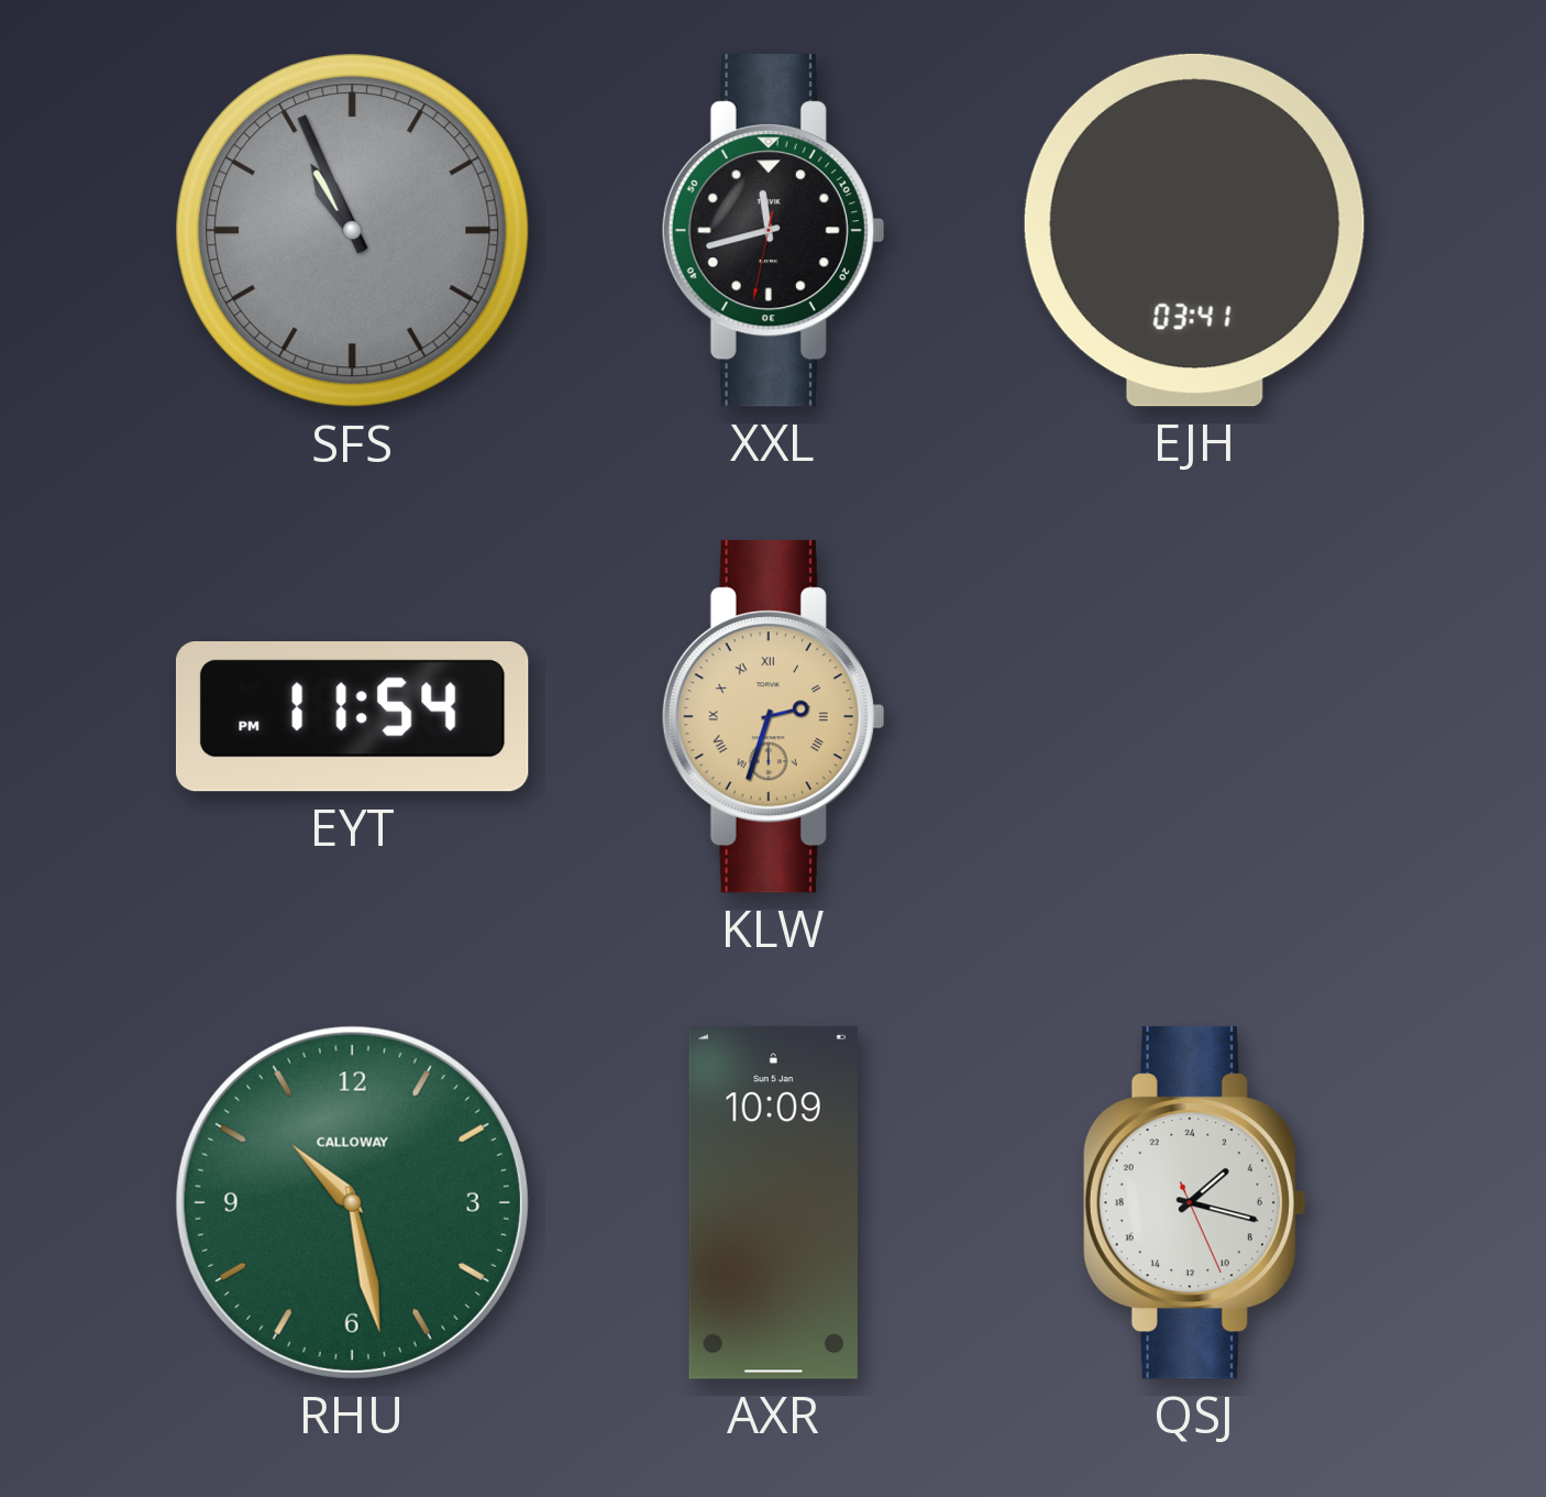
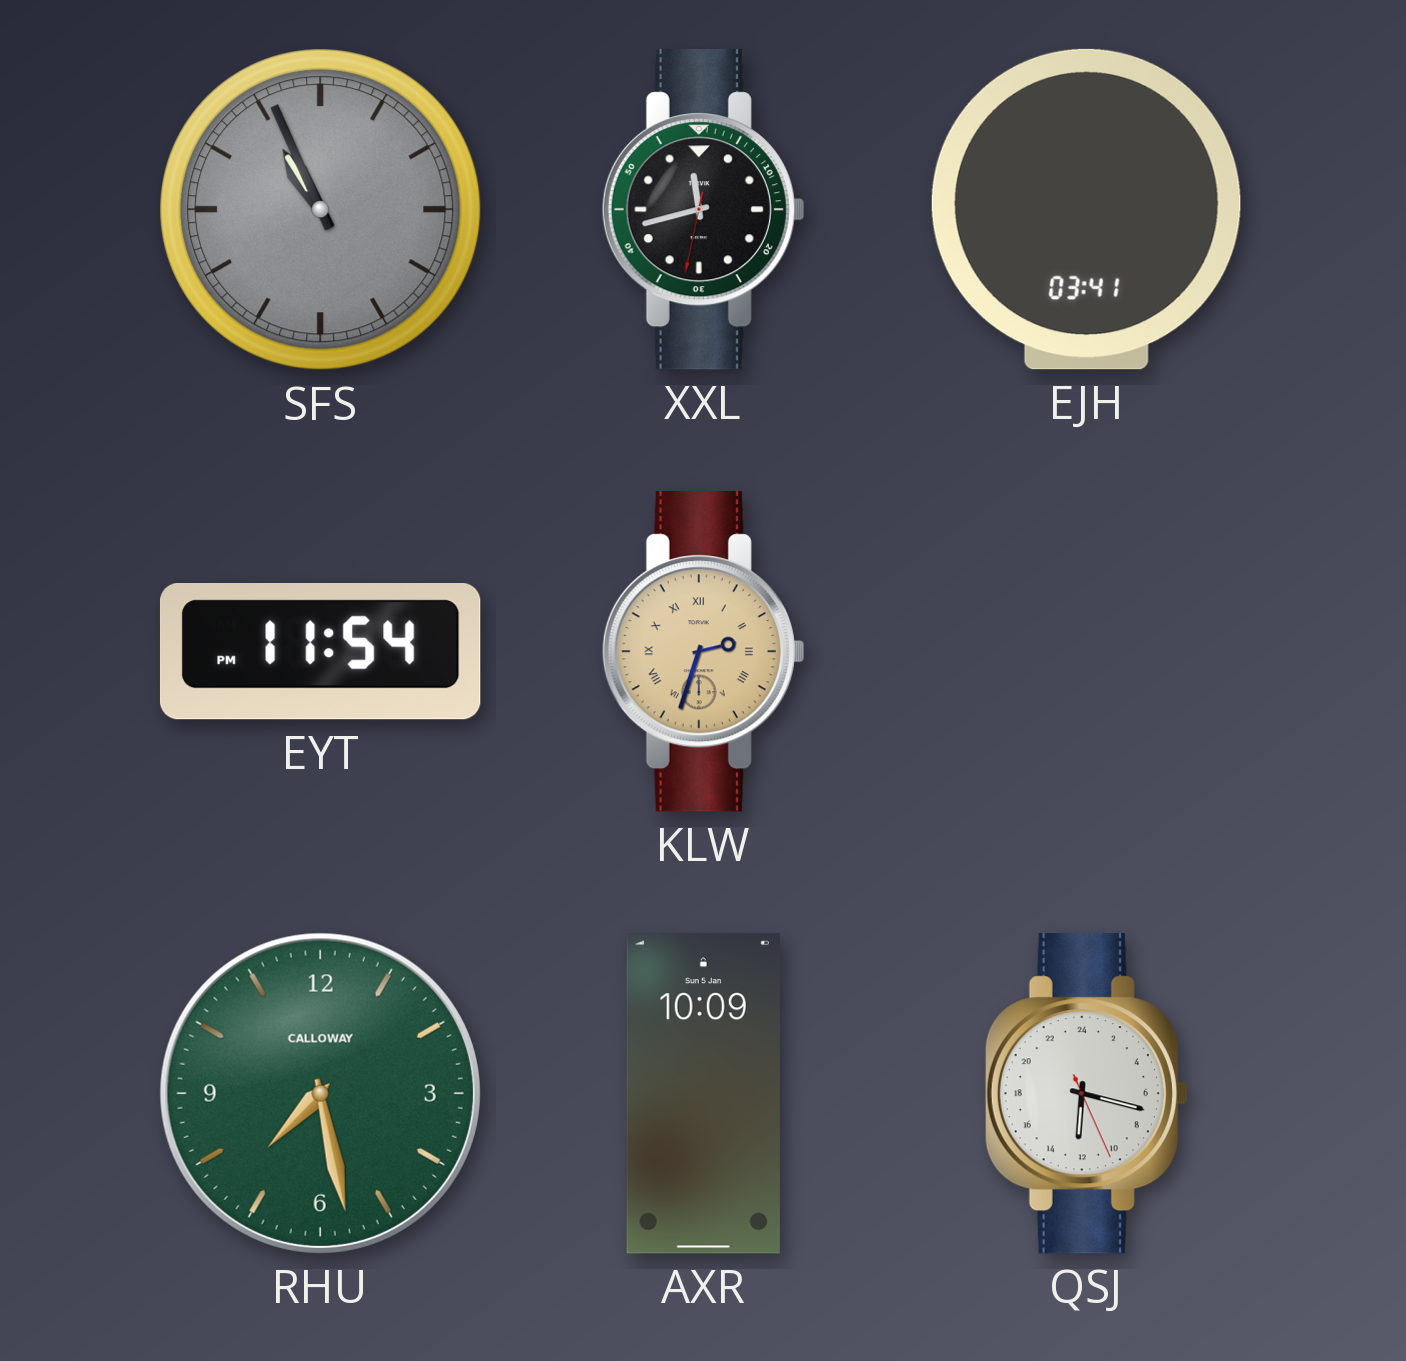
RHU: 10:28 -> 7:28 (320, 1093)
QSJ: 3:17 -> 12:17 (1086, 1094)
